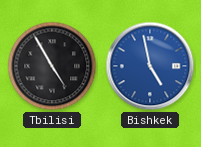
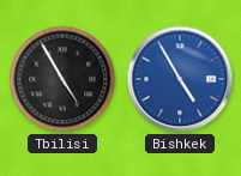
Bishkek: 4:58 -> 4:55 (180, 79)
